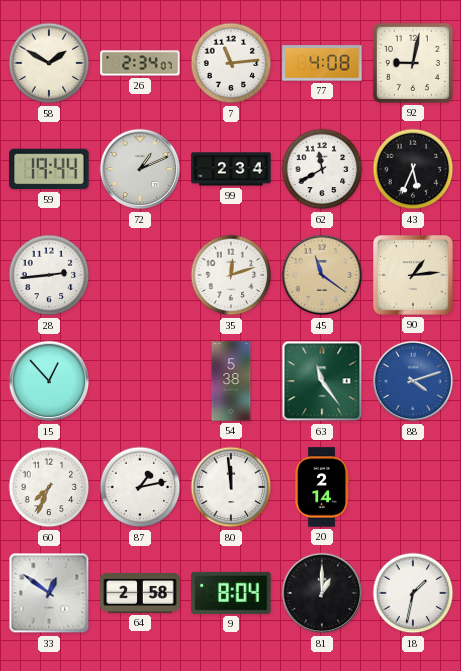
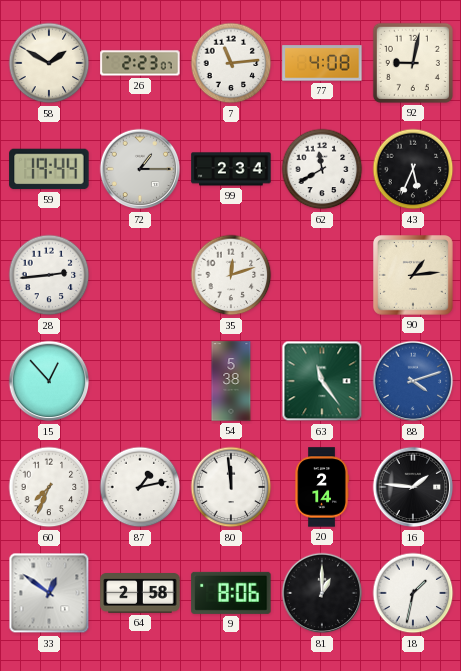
26: 2:34 -> 2:23 (140, 63)
72: 1:11 -> 1:15 (140, 169)
45: 11:21 -> none (322, 275)
16: none -> 1:46 (413, 487)
9: 8:04 -> 8:06 (231, 593)
